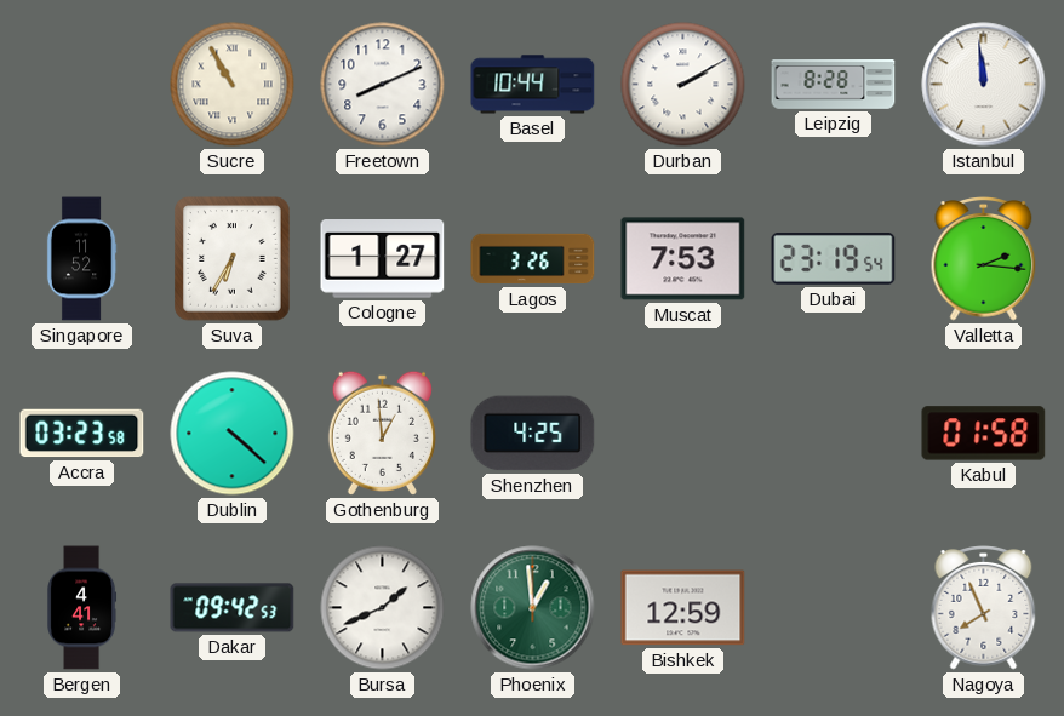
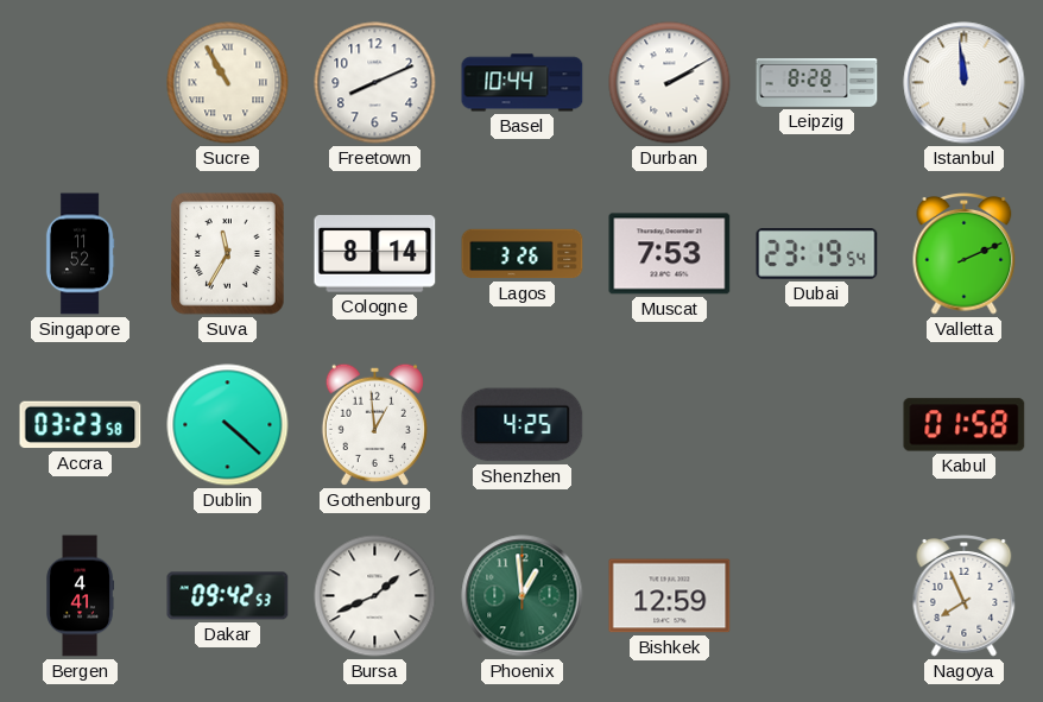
Suva: 6:35 -> 11:35 (228, 254)
Cologne: 1:27 -> 8:14 (375, 254)
Valletta: 2:16 -> 2:11 (965, 254)
